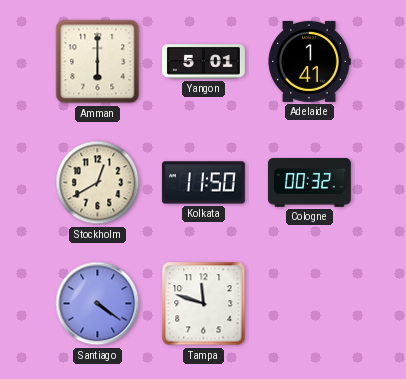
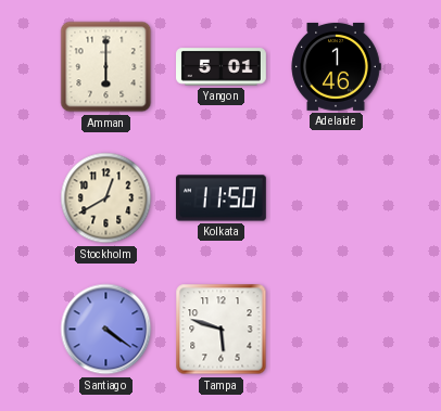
Adelaide: 1:41 -> 1:46 (336, 66)
Cologne: 00:32 -> none (309, 183)
Tampa: 11:48 -> 5:48 (222, 330)
